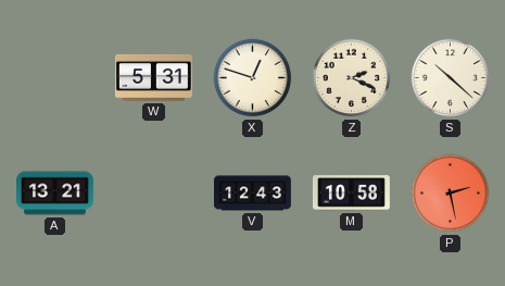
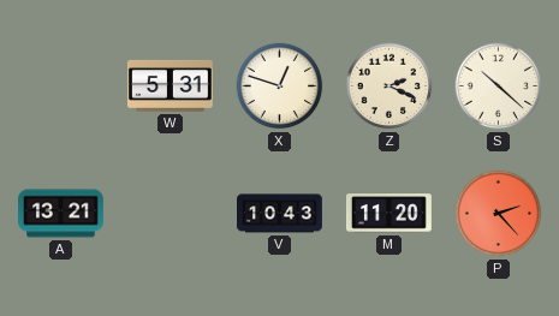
V: 12:43 -> 10:43 (280, 214)
M: 10:58 -> 11:20 (389, 214)
P: 2:28 -> 2:23 (499, 214)
